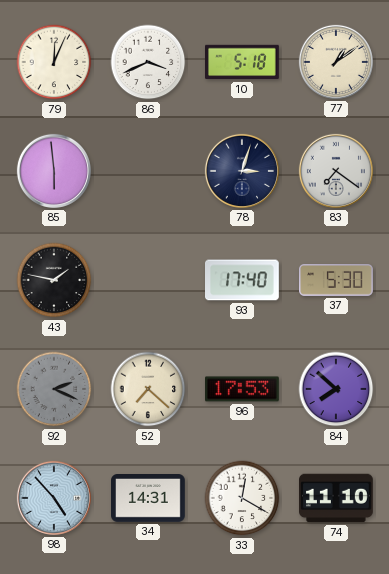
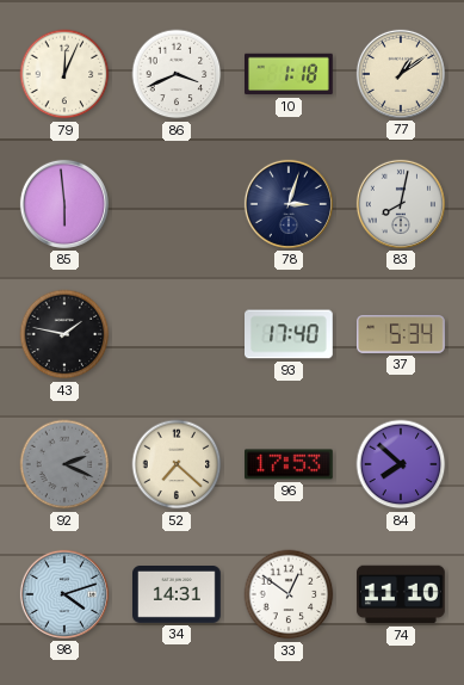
10: 5:18 -> 1:18 (290, 74)
83: 7:21 -> 8:02 (401, 204)
37: 5:30 -> 5:34 (402, 335)
98: 4:53 -> 4:12 (64, 594)
33: 12:20 -> 12:51 (289, 594)
